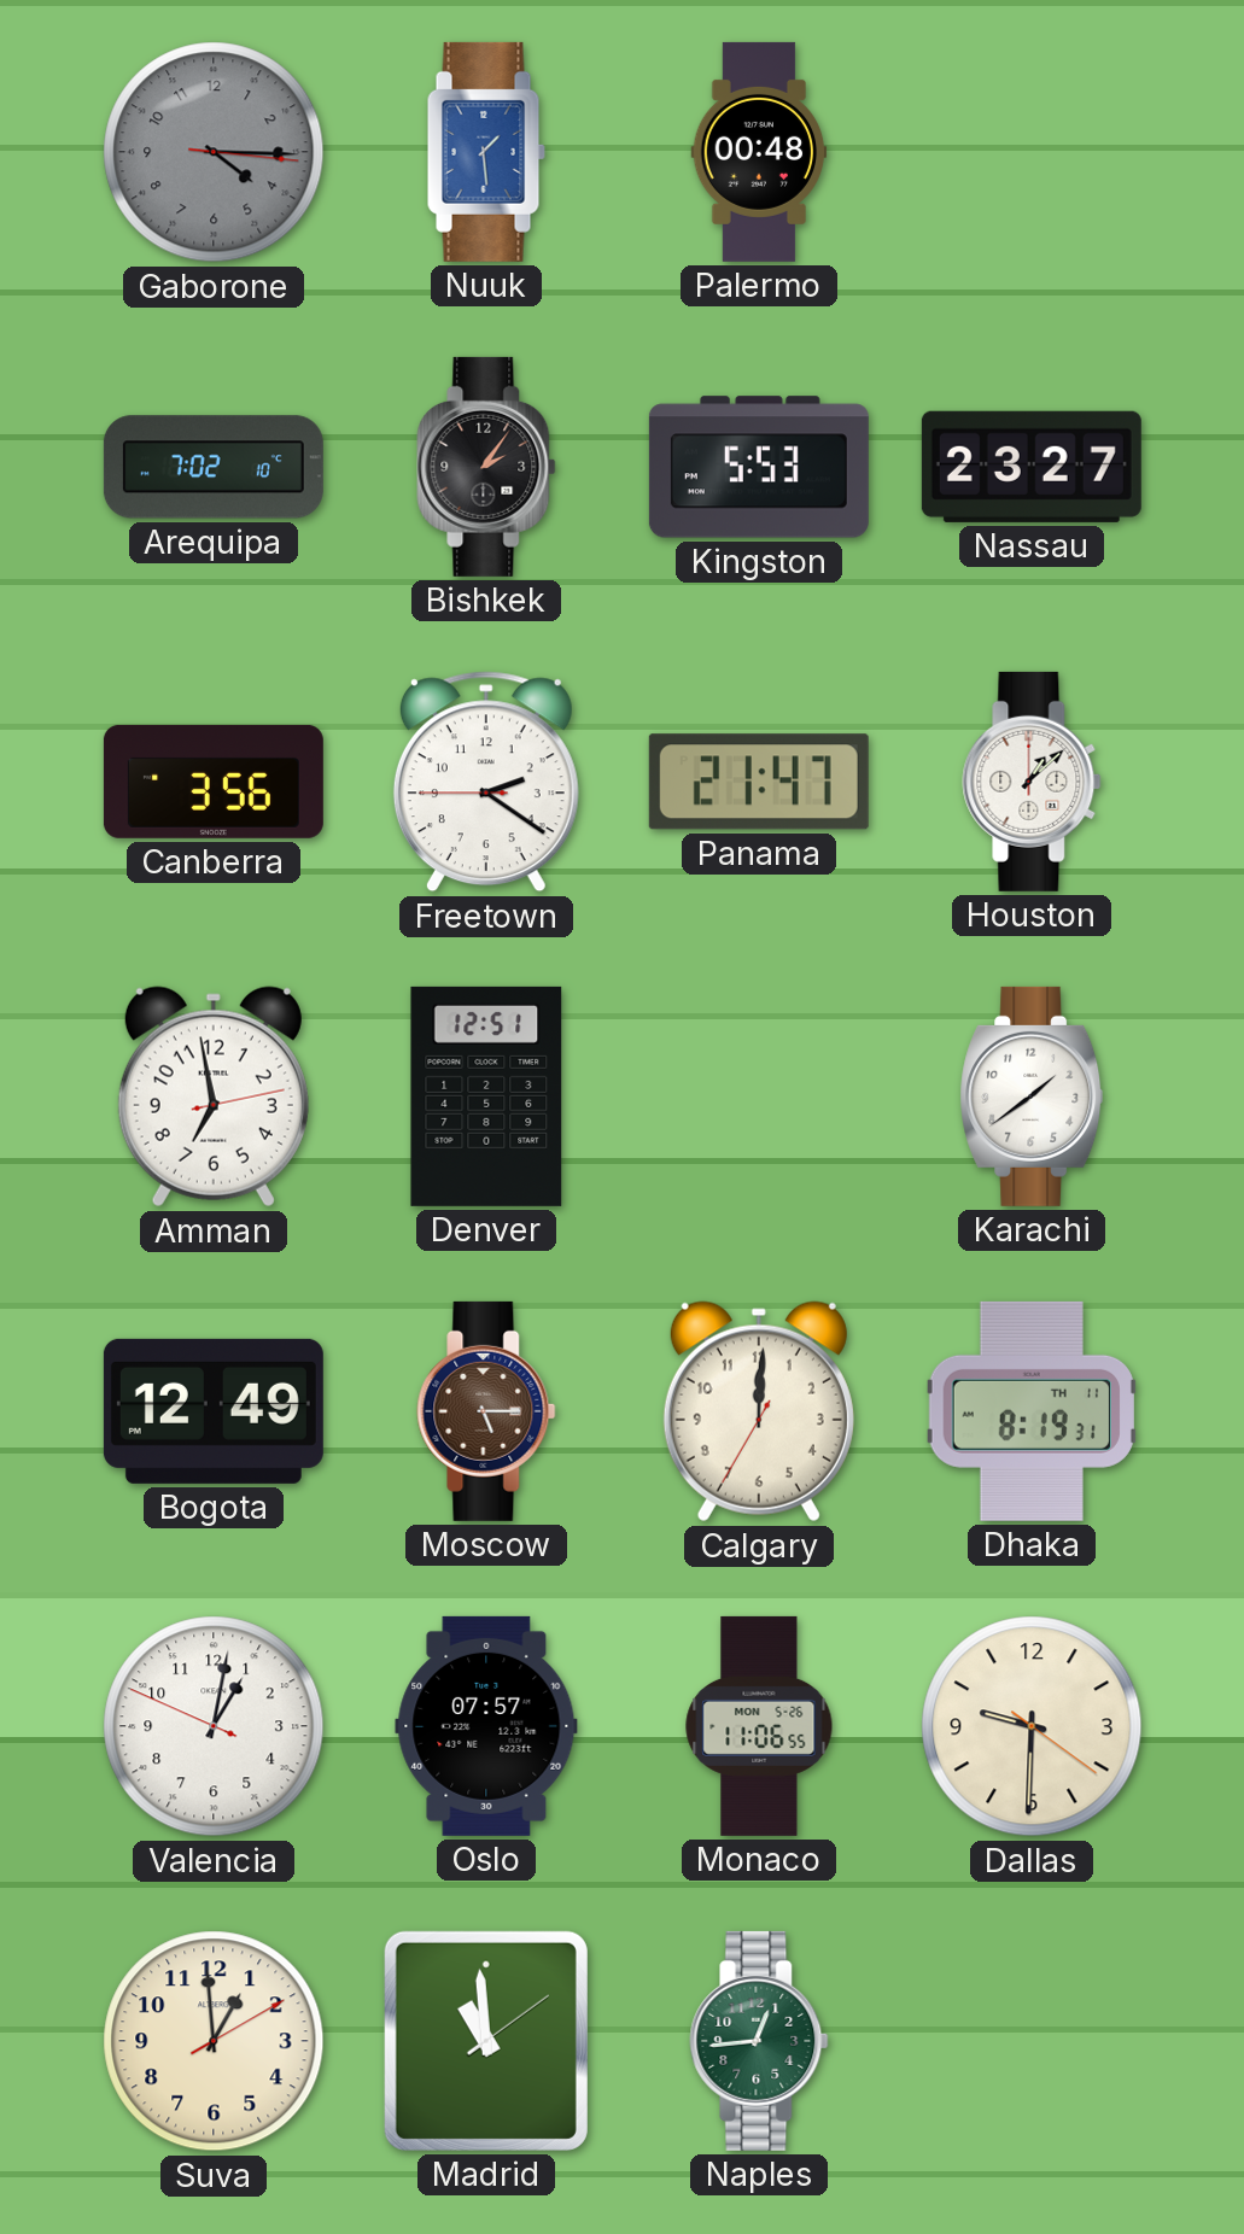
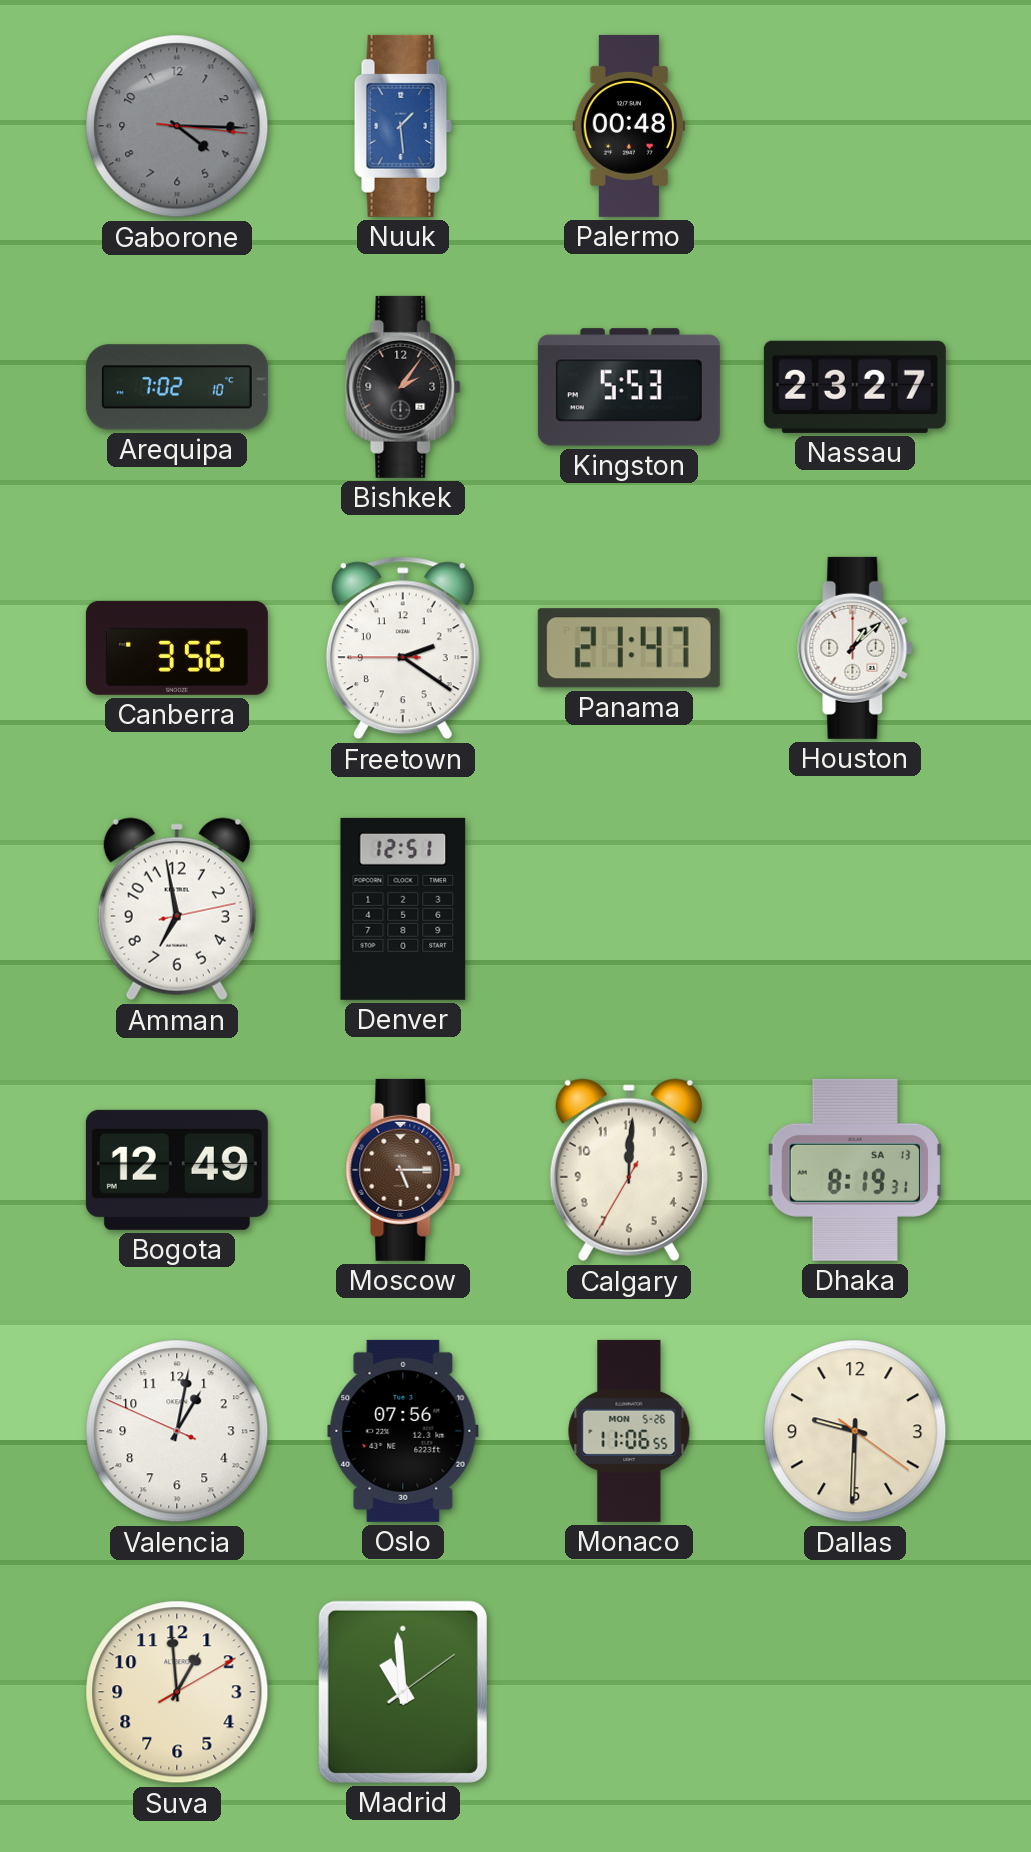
Karachi: 1:39 -> none (1032, 1096)
Dhaka date: TH 11 -> SA 13 (855, 1170)
Oslo: 07:57 -> 07:56 (403, 1431)
Naples: 12:44 -> none (759, 2041)
